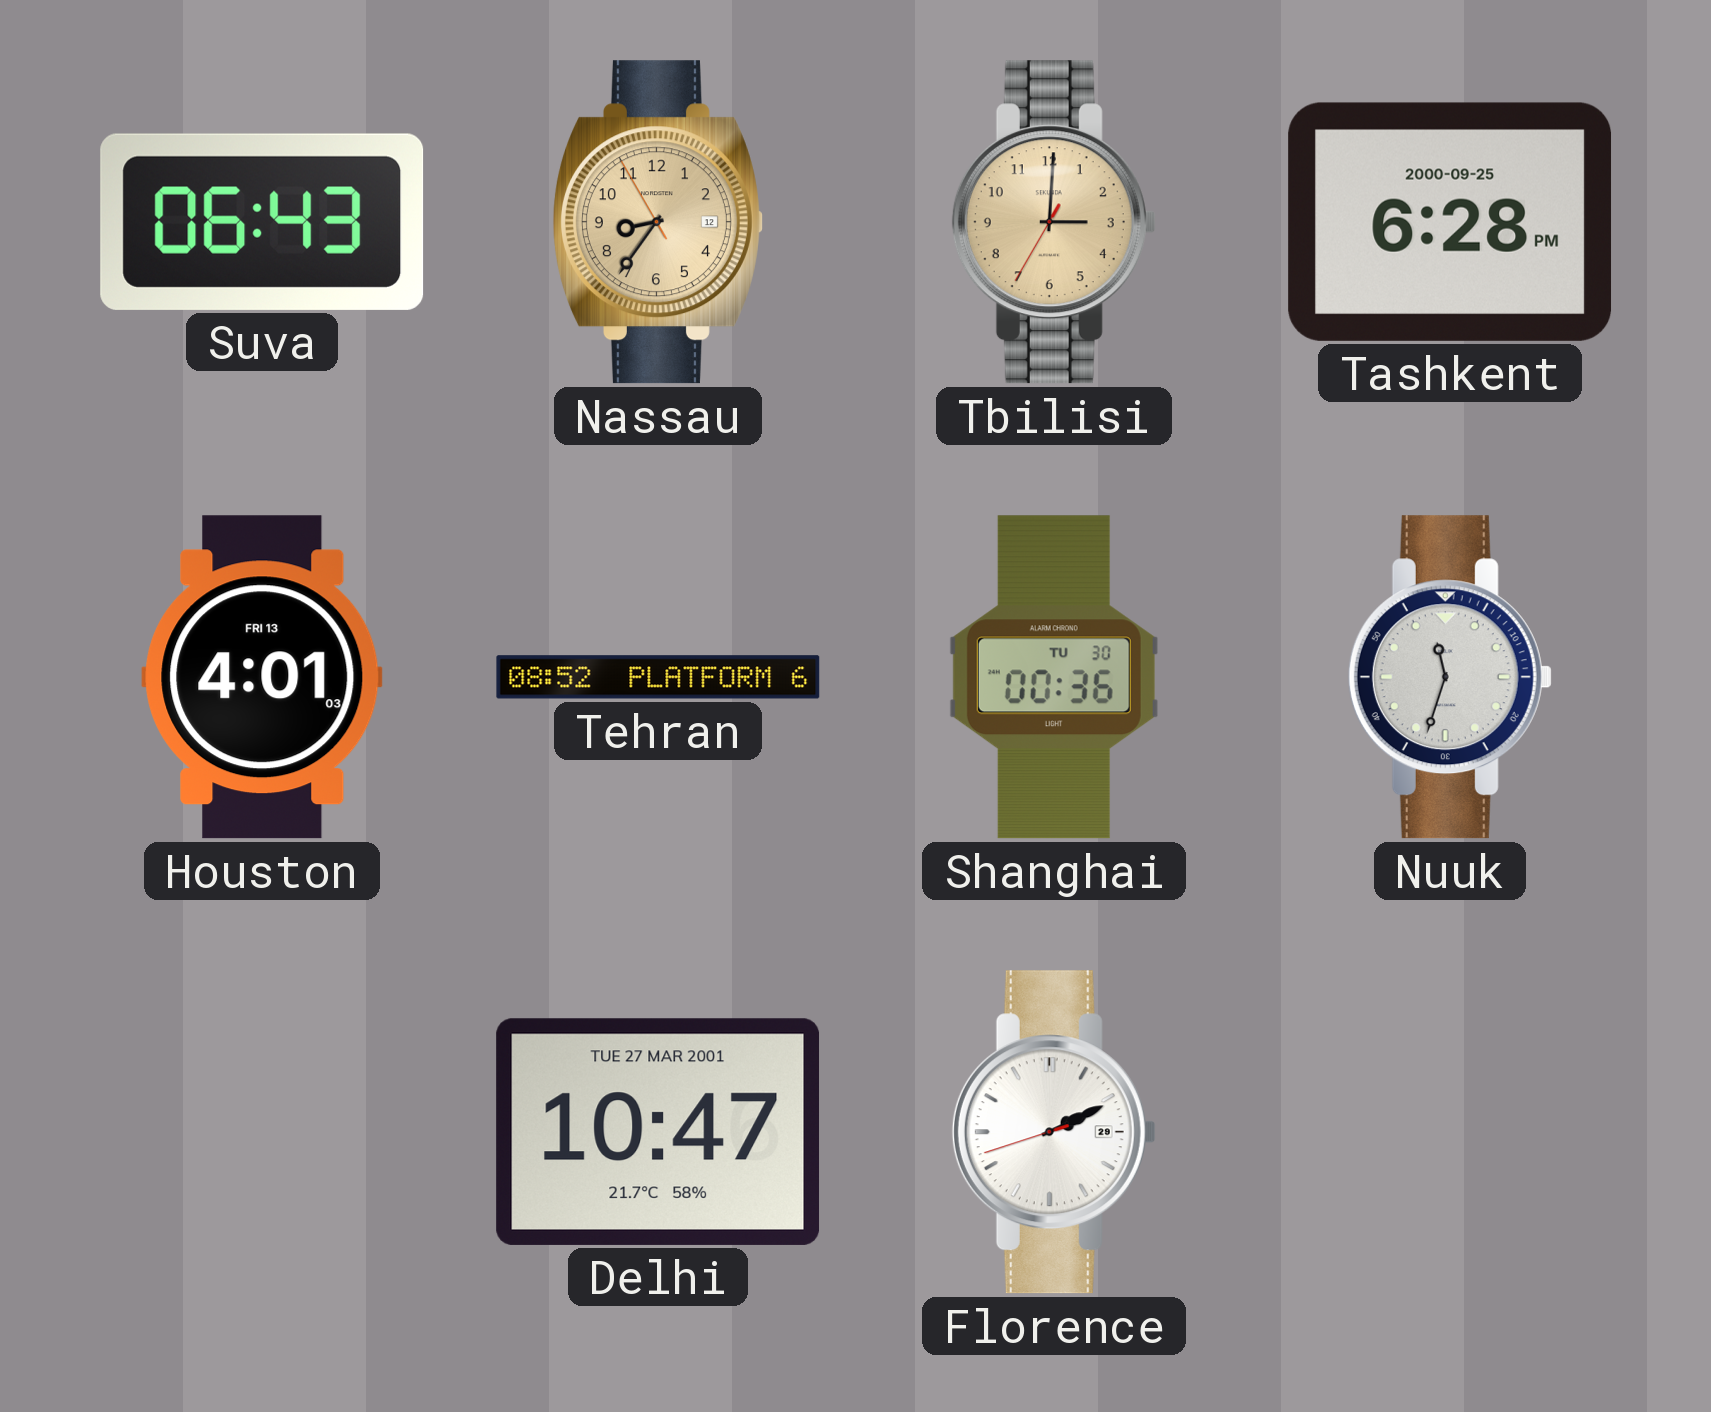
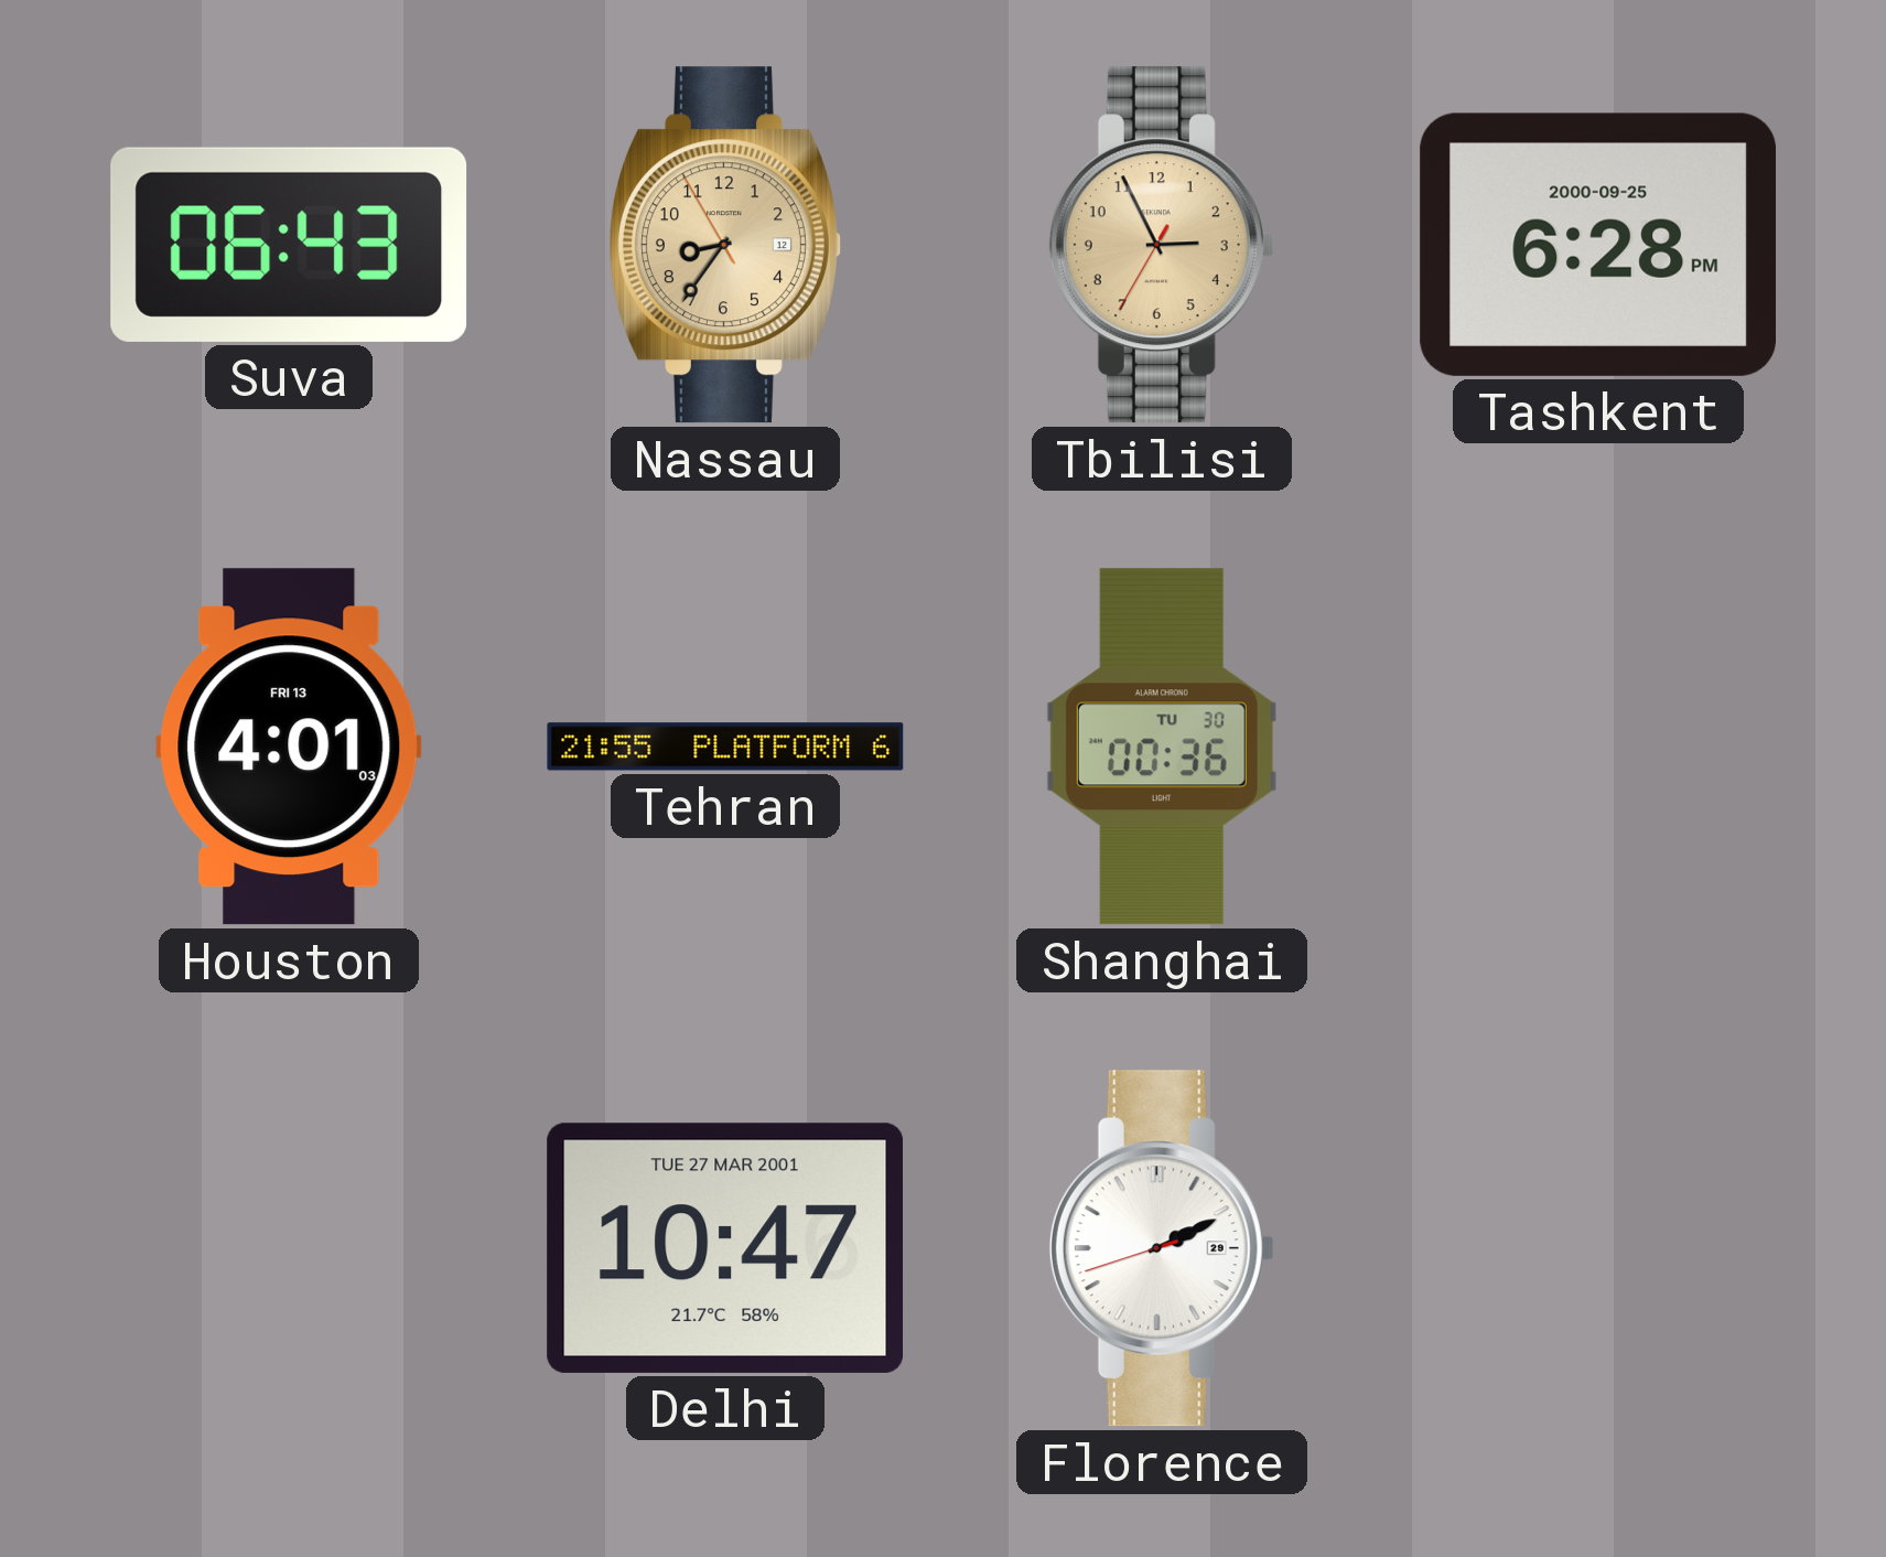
Tbilisi: 3:00 -> 2:55 (1162, 245)
Tehran: 08:52 -> 21:55 (725, 747)
Nuuk: 11:33 -> none (1450, 677)
